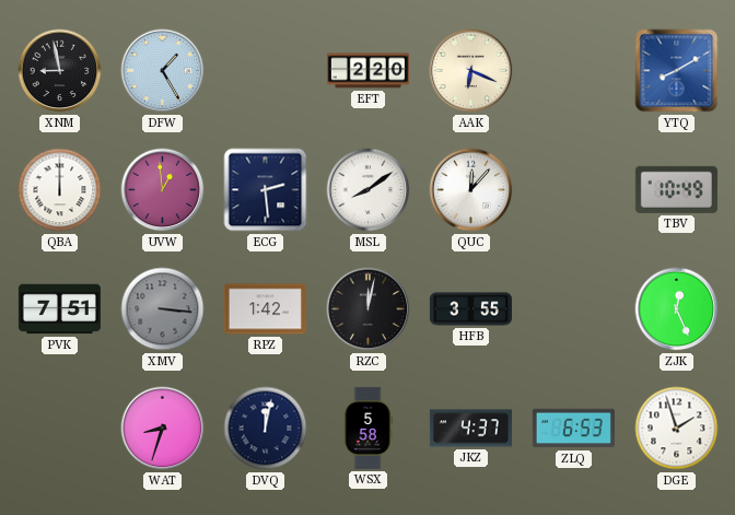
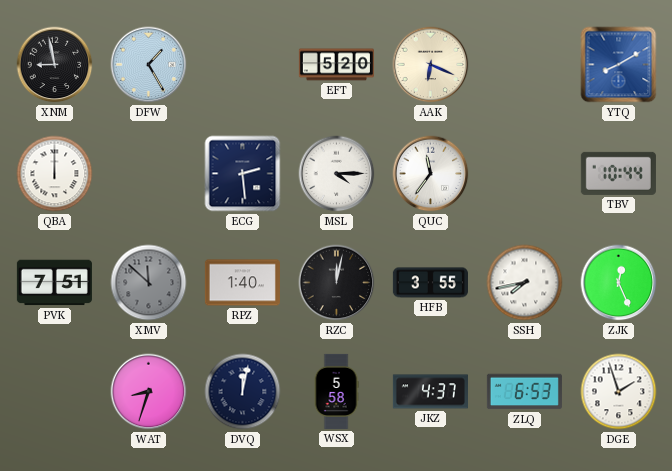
EFT: 2:20 -> 5:20 (336, 65)
UVW: 12:59 -> none (163, 190)
MSL: 8:09 -> 4:15 (337, 174)
QUC: 12:07 -> 11:36 (431, 174)
TBV: 10:49 -> 10:44 (618, 173)
XMV: 3:16 -> 11:52 (149, 283)
RPZ: 1:42 -> 1:40 (242, 283)
SSH: none -> 7:43 (525, 283)
